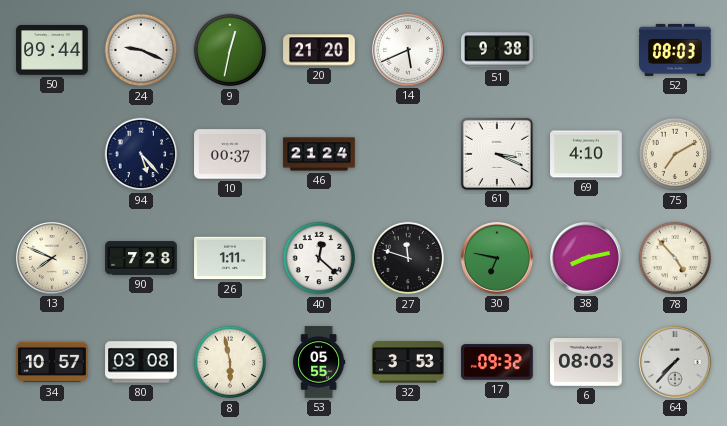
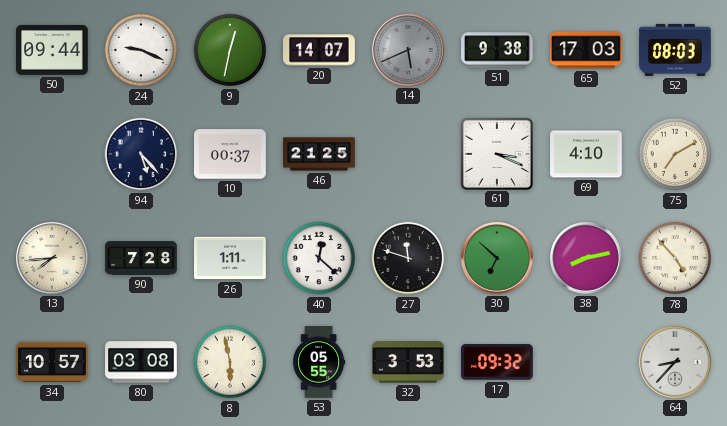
20: 21:20 -> 14:07 (319, 50)
14 dial: white -> grey (409, 51)
65: none -> 17:03 (586, 50)
46: 21:24 -> 21:25 (319, 154)
13: 7:49 -> 7:44 (53, 259)
30: 6:47 -> 6:52 (498, 259)
6: 08:03 -> none (586, 362)
64: 7:37 -> 8:37 (676, 363)
